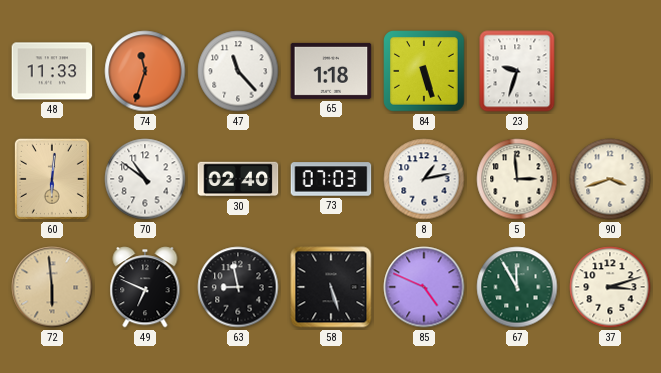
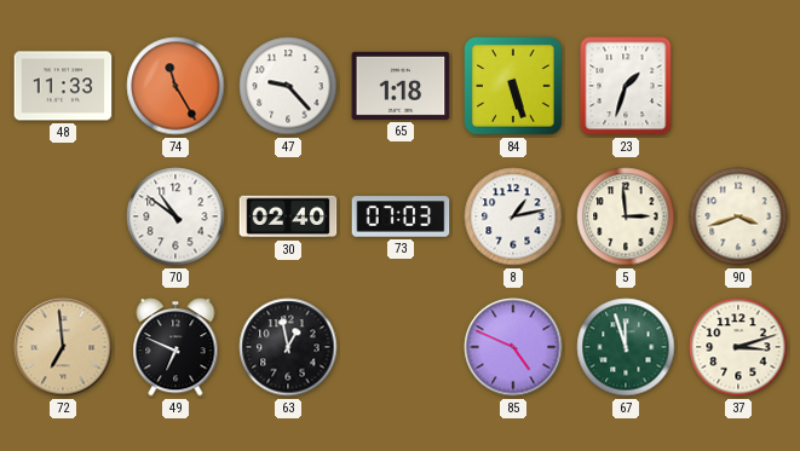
74: 11:33 -> 11:25 (175, 86)
47: 11:23 -> 9:23 (288, 86)
23: 9:33 -> 1:33 (626, 86)
60: 6:01 -> none (52, 179)
72: 5:59 -> 6:59 (63, 347)
63: 8:58 -> 12:58 (288, 347)
58: 5:27 -> none (331, 287)
67: 11:55 -> 11:57 (626, 347)
